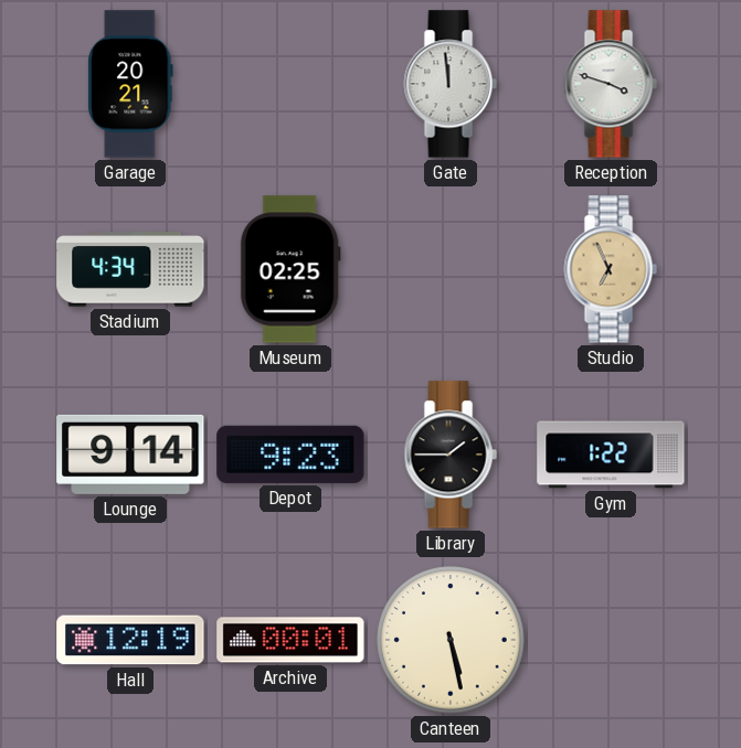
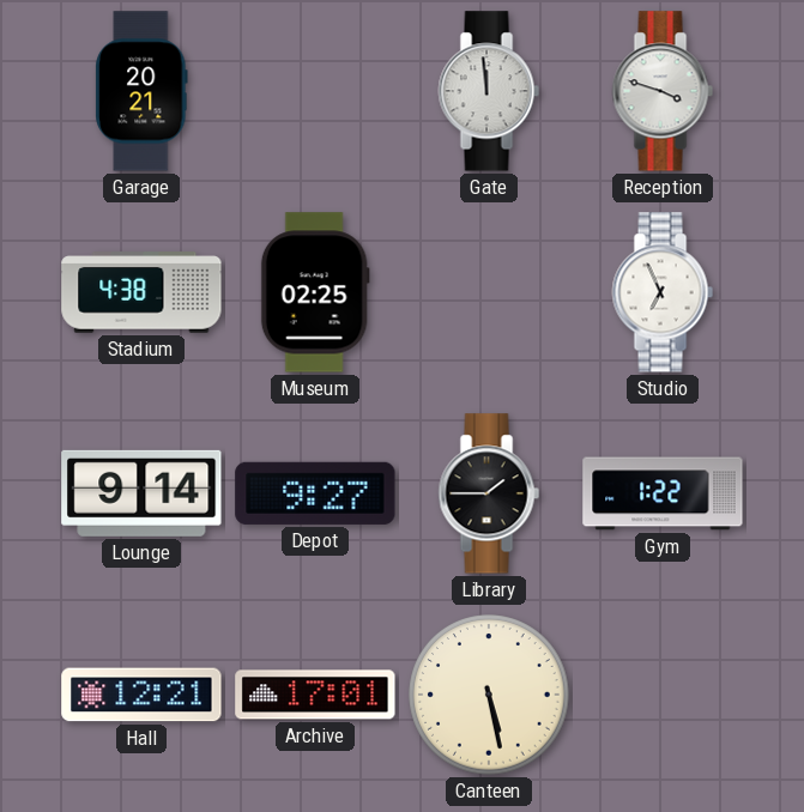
Stadium: 4:34 -> 4:38 (141, 292)
Studio dial: champagne -> white (663, 292)
Depot: 9:23 -> 9:27 (315, 493)
Hall: 12:19 -> 12:21 (141, 695)
Archive: 00:01 -> 17:01 (315, 695)
